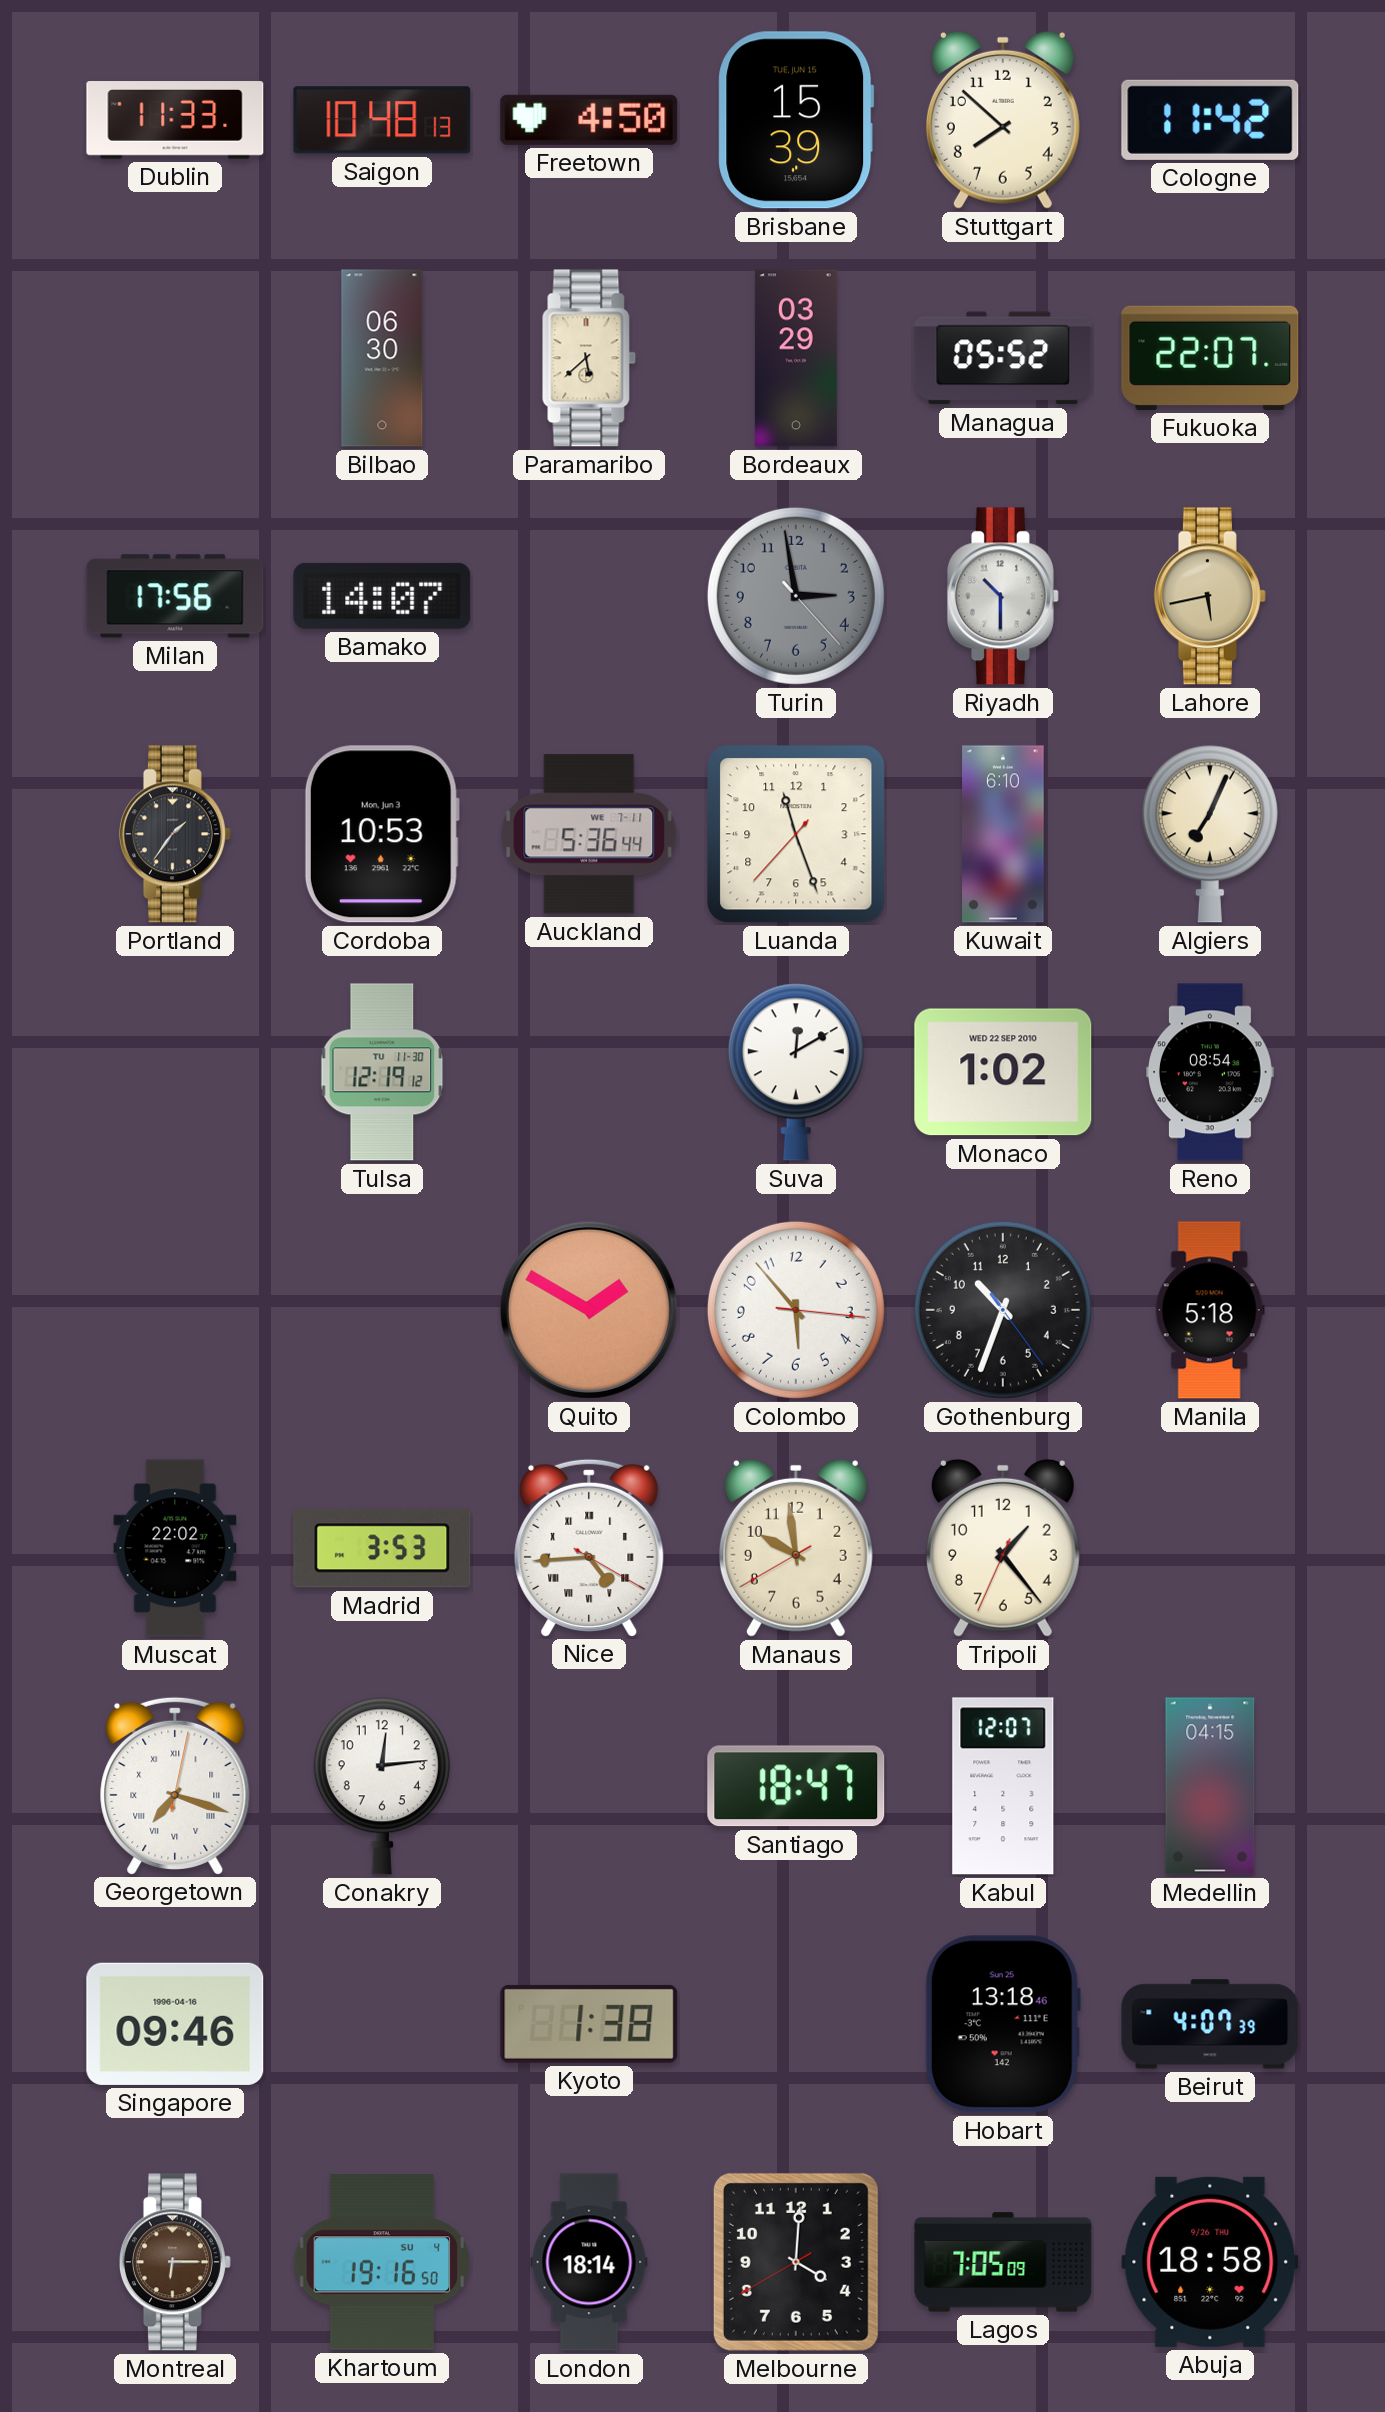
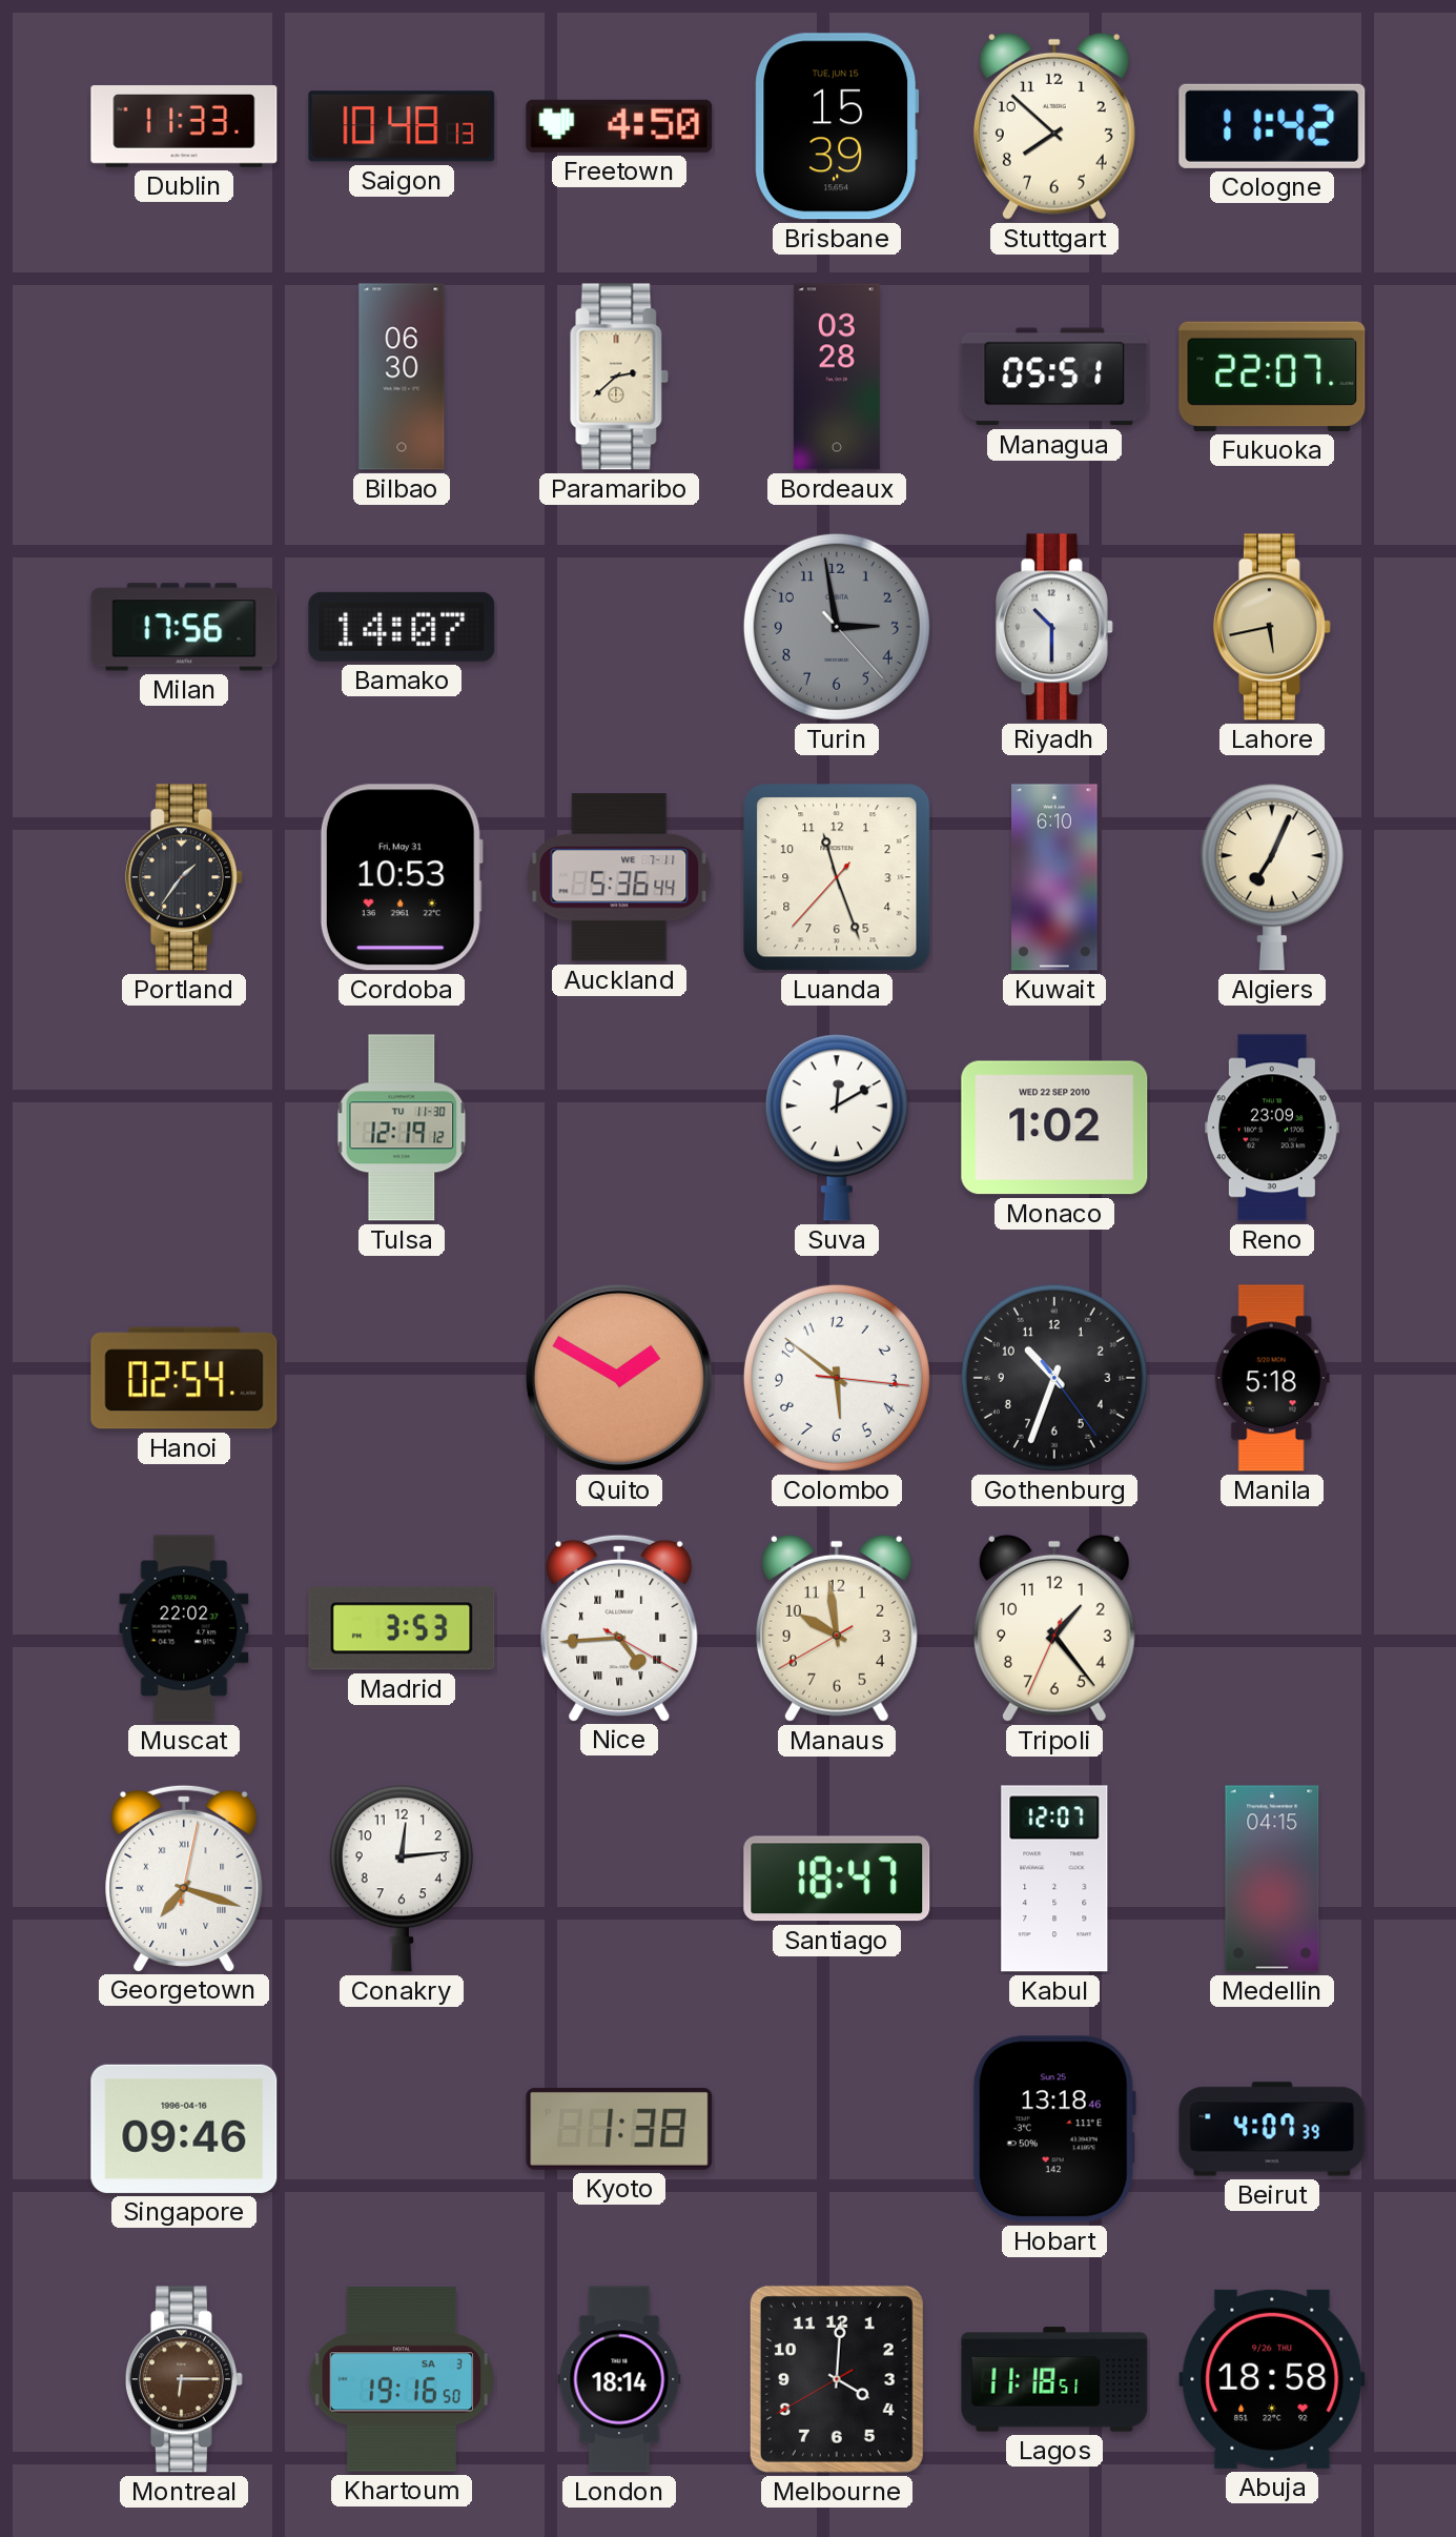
Paramaribo: 5:38 -> 2:38 (619, 377)
Bordeaux: 03:29 -> 03:28 (837, 377)
Managua: 05:52 -> 05:51 (1054, 377)
Cordoba date: Mon, Jun 3 -> Fri, May 31 (402, 877)
Reno: 08:54 -> 23:09 (1273, 1128)
Hanoi: none -> 02:54 (184, 1378)
Colombo: 5:53 -> 5:51 (837, 1378)
Khartoum date: SU 4 -> SA 3 (402, 2379)
Lagos: 7:05 -> 11:18 (1054, 2379)
